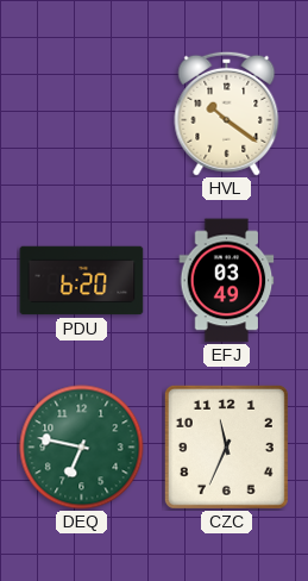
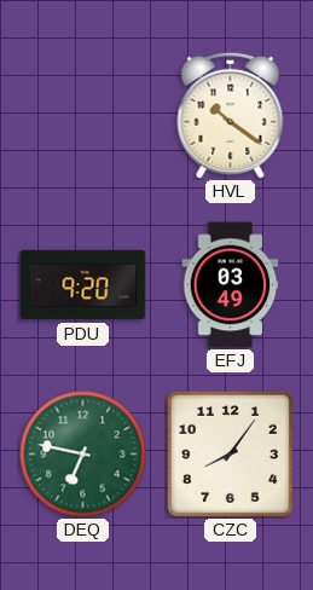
PDU: 6:20 -> 9:20 (83, 285)
CZC: 11:34 -> 8:06 (230, 453)
